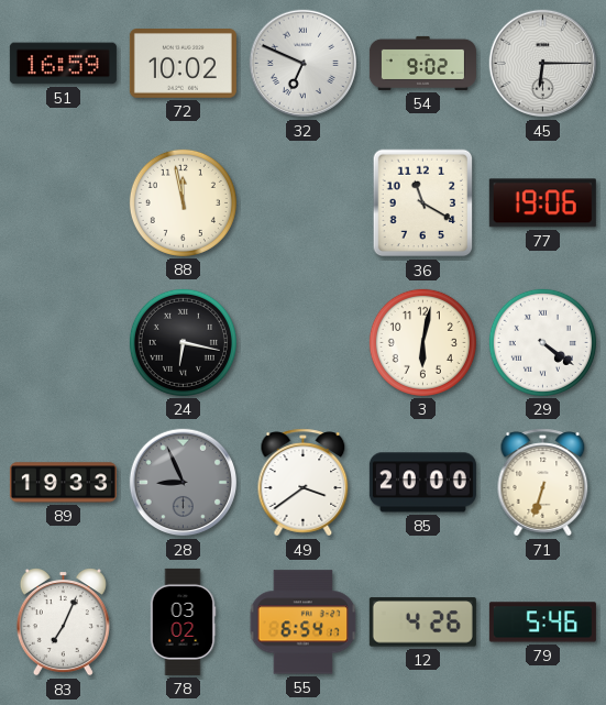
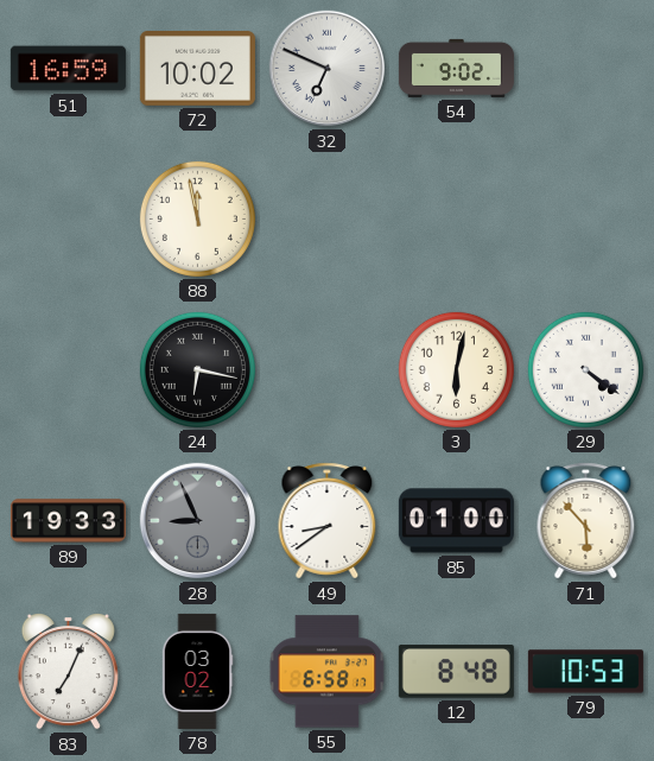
45: 6:15 -> none (543, 64)
36: 11:20 -> none (423, 203)
77: 19:06 -> none (542, 203)
49: 3:39 -> 8:39 (328, 521)
85: 20:00 -> 01:00 (456, 521)
71: 6:33 -> 5:53 (586, 521)
55: 6:54 -> 6:58 (328, 672)
12: 4:26 -> 8:48 (456, 672)
79: 5:46 -> 10:53 (585, 672)
